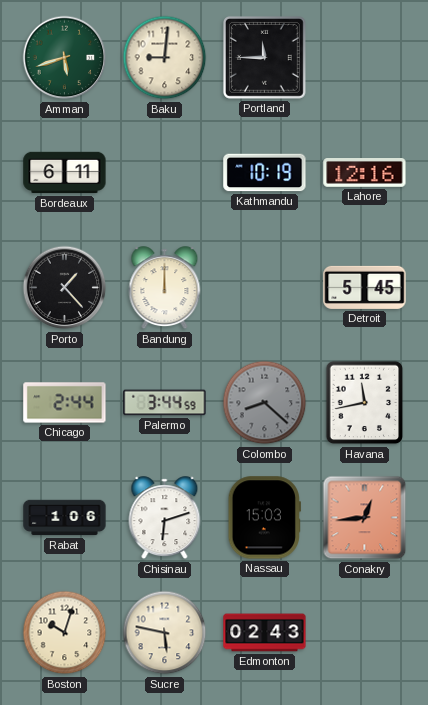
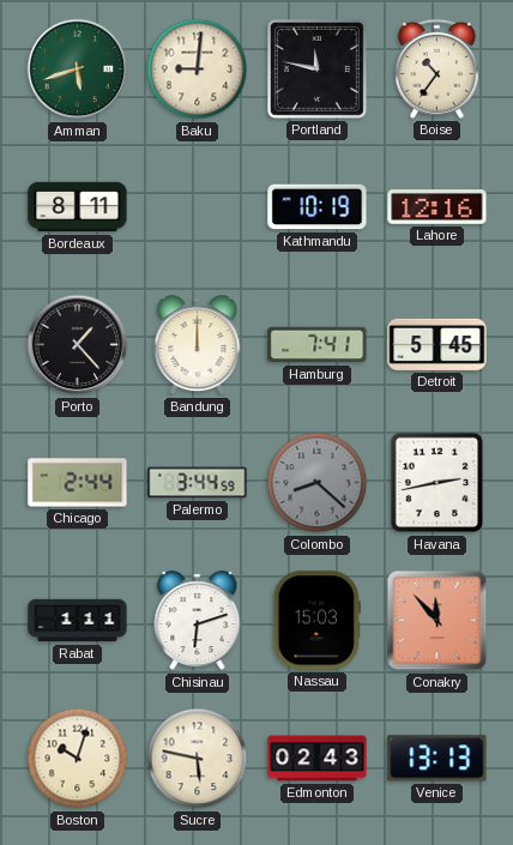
Portland: 11:45 -> 11:47 (316, 68)
Boise: none -> 10:36 (436, 68)
Bordeaux: 6:11 -> 8:11 (78, 207)
Hamburg: none -> 7:41 (318, 345)
Havana: 11:43 -> 2:43 (437, 483)
Rabat: 1:06 -> 1:11 (78, 621)
Conakry: 12:44 -> 11:53 (437, 621)
Venice: none -> 13:13 (437, 759)
